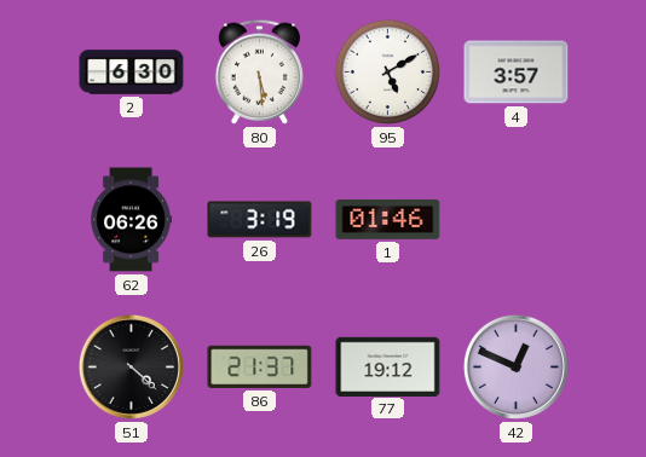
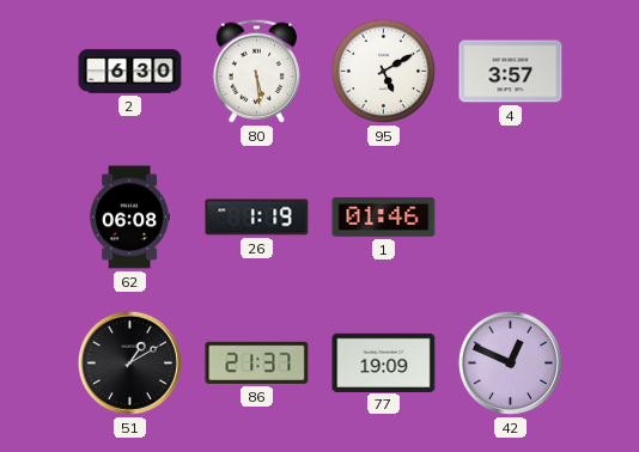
62: 06:26 -> 06:08 (129, 218)
26: 3:19 -> 1:19 (257, 218)
51: 4:22 -> 1:10 (129, 362)
77: 19:12 -> 19:09 (384, 362)
